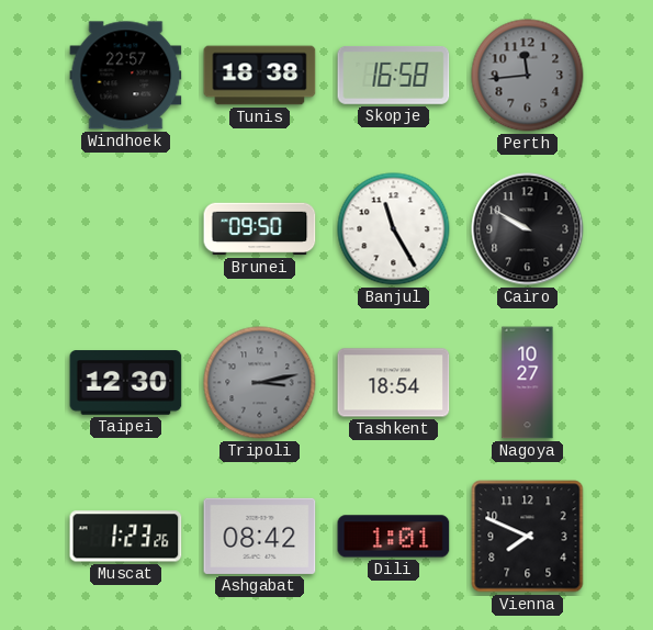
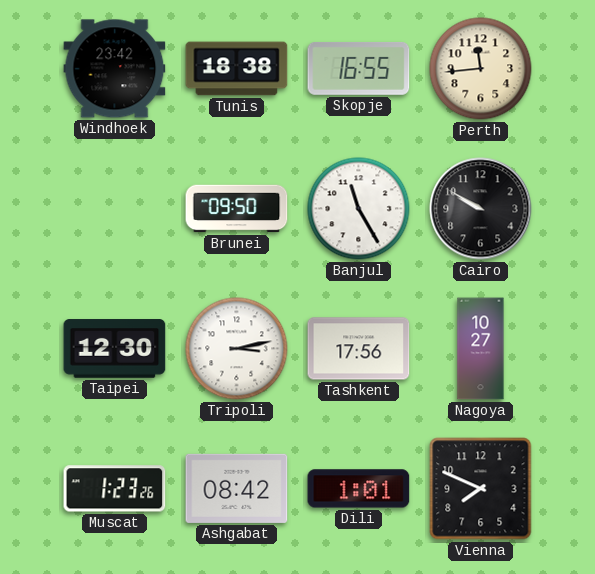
Windhoek: 22:57 -> 23:42 (115, 69)
Skopje: 16:58 -> 16:55 (359, 69)
Perth dial: grey -> cream (481, 69)
Tripoli dial: grey -> white (237, 349)
Tashkent: 18:54 -> 17:56 (359, 349)
